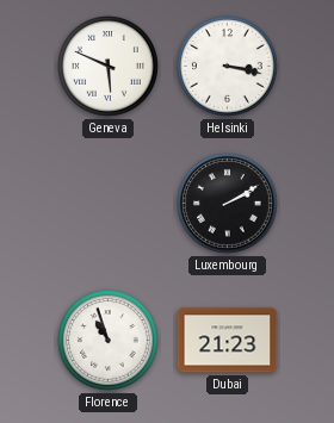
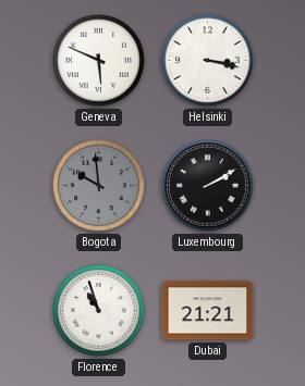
Bogota: none -> 9:59 (99, 186)
Dubai: 21:23 -> 21:21 (208, 311)
